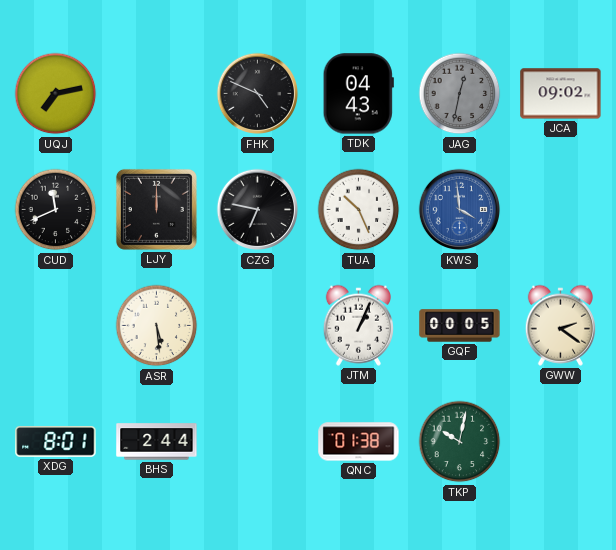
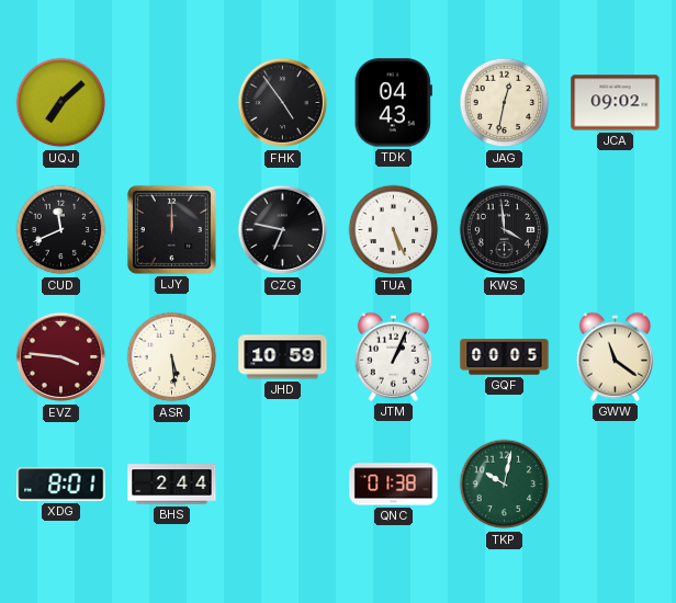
UQJ: 7:13 -> 7:08 (61, 103)
FHK: 4:49 -> 4:54 (283, 103)
JAG dial: grey -> cream (505, 103)
TUA: 10:26 -> 5:26 (394, 230)
KWS dial: blue -> black (505, 230)
EVZ: none -> 3:46 (61, 357)
JHD: none -> 10:59 (283, 357)
GWW: 2:21 -> 11:21 (615, 356)
